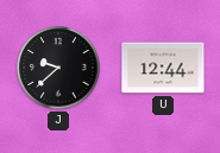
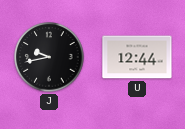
J: 9:38 -> 9:43 (49, 57)
